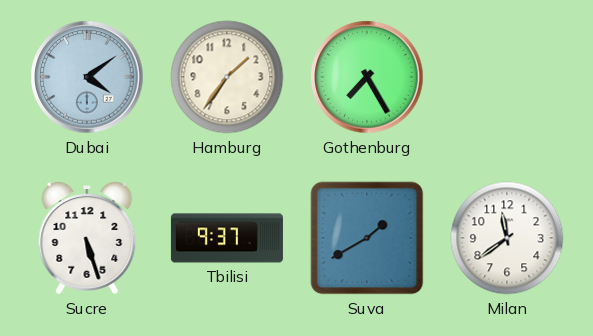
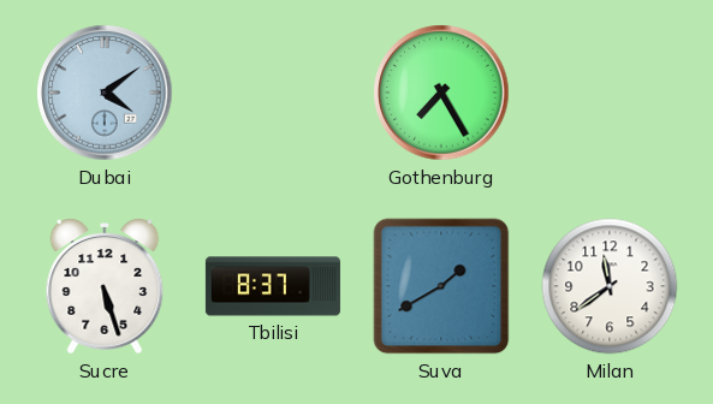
Hamburg: 1:36 -> none (227, 77)
Tbilisi: 9:37 -> 8:37 (273, 286)
